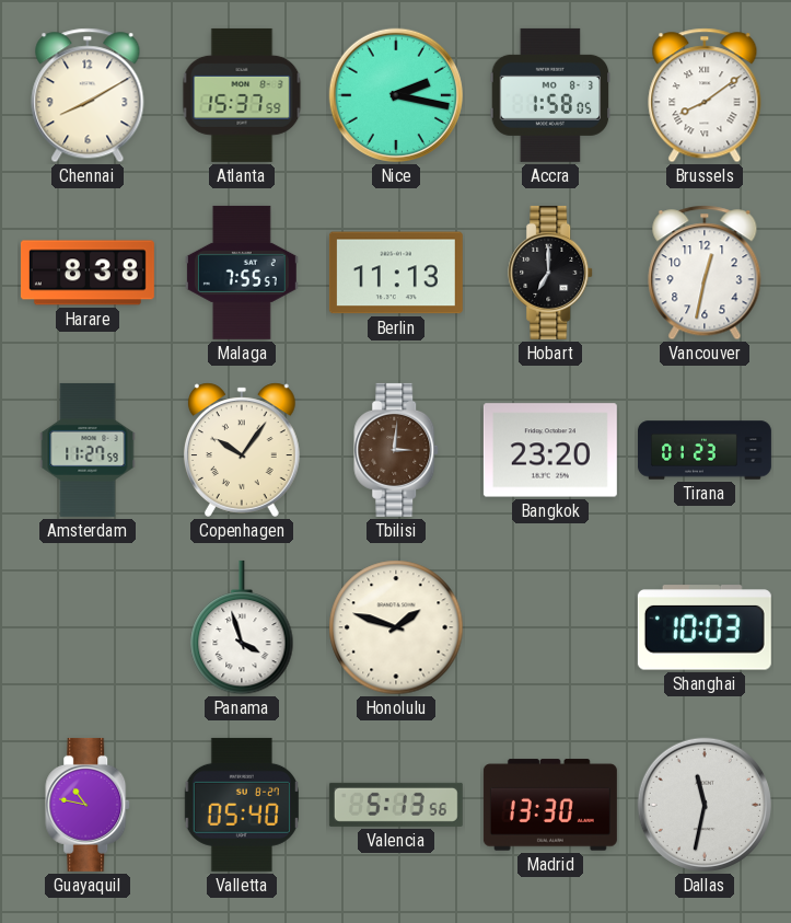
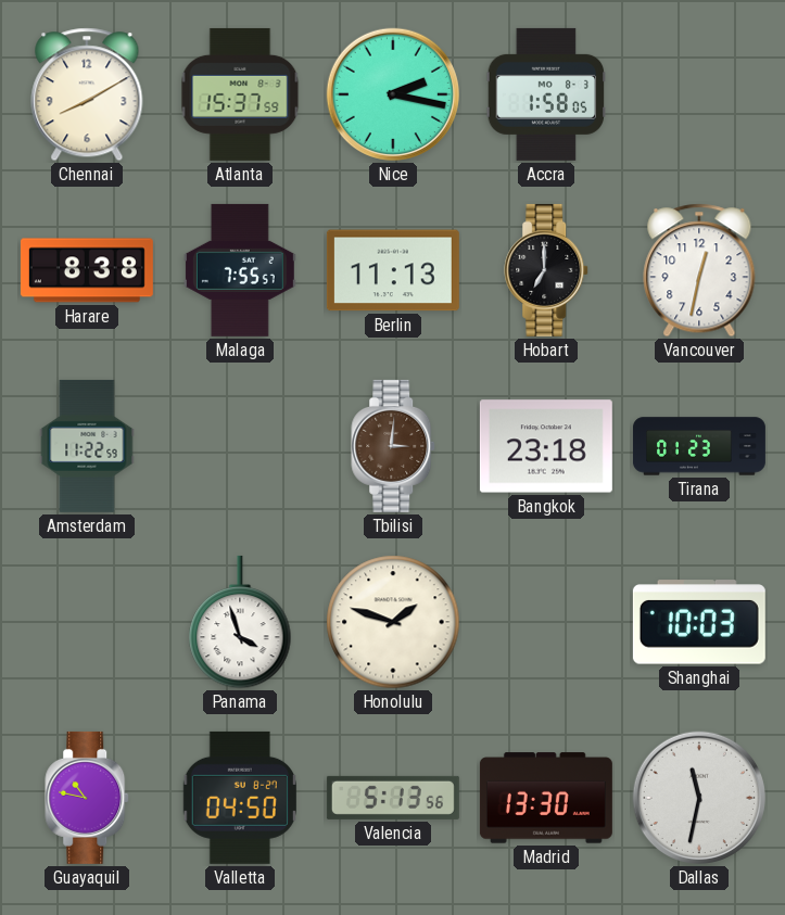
Brussels: 8:09 -> none (705, 95)
Amsterdam: 11:27 -> 11:22 (87, 446)
Copenhagen: 10:06 -> none (242, 450)
Bangkok: 23:20 -> 23:18 (546, 446)
Valletta: 05:40 -> 04:50 (240, 798)
